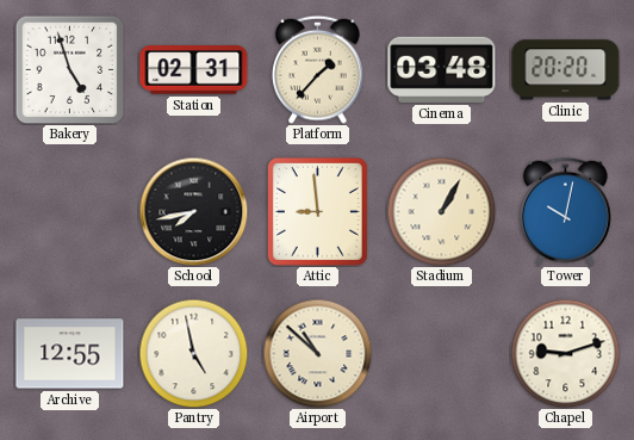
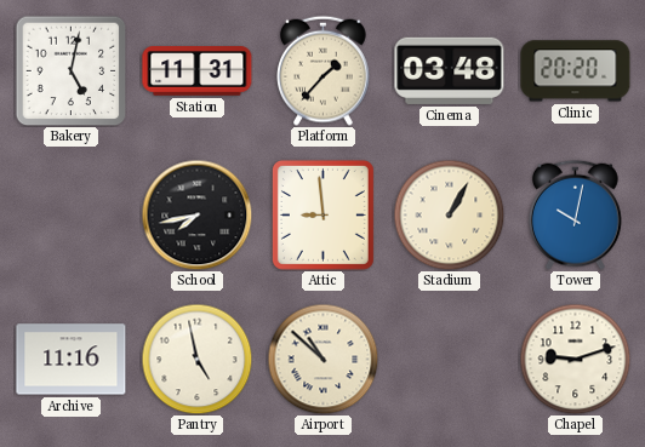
Bakery: 4:57 -> 5:02 (70, 70)
Station: 02:31 -> 11:31 (198, 71)
Archive: 12:55 -> 11:16 (72, 360)
